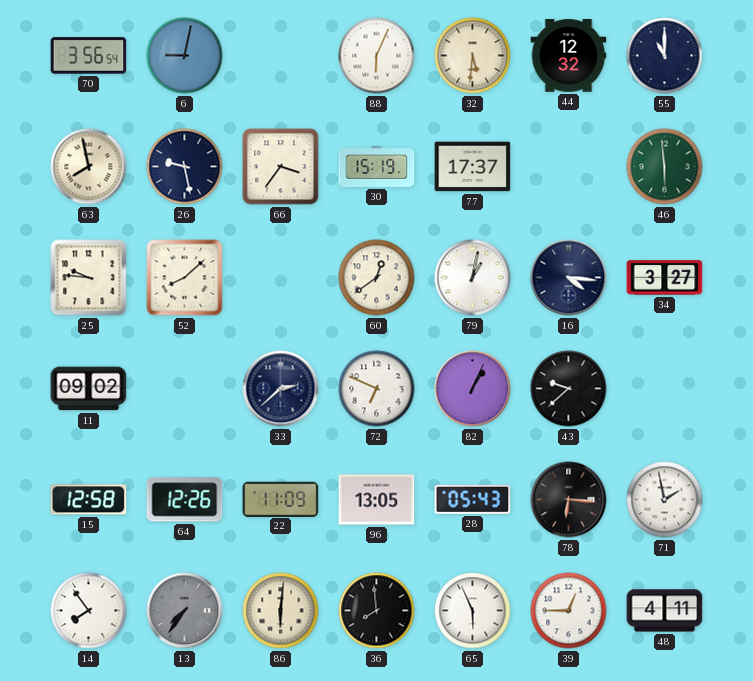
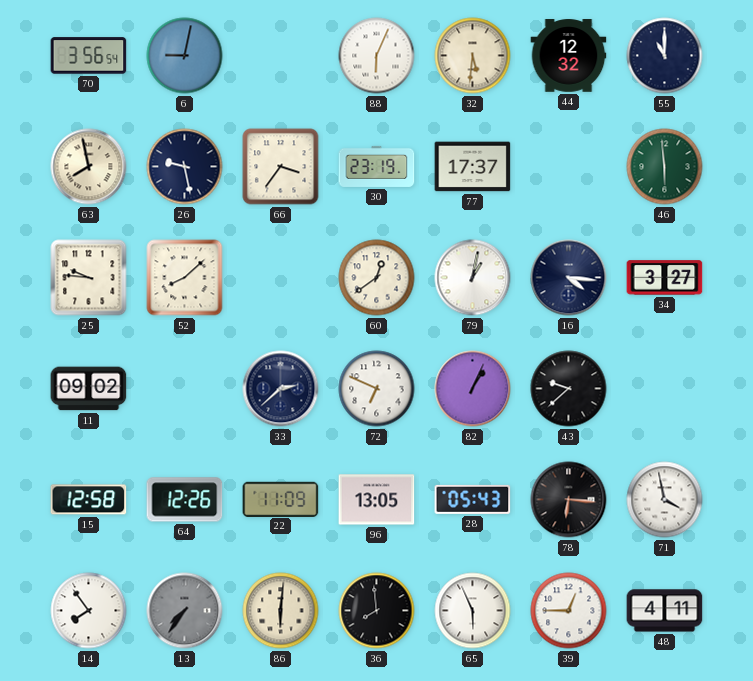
30: 15:19 -> 23:19 (377, 166)
71: 1:58 -> 3:58 (665, 500)
